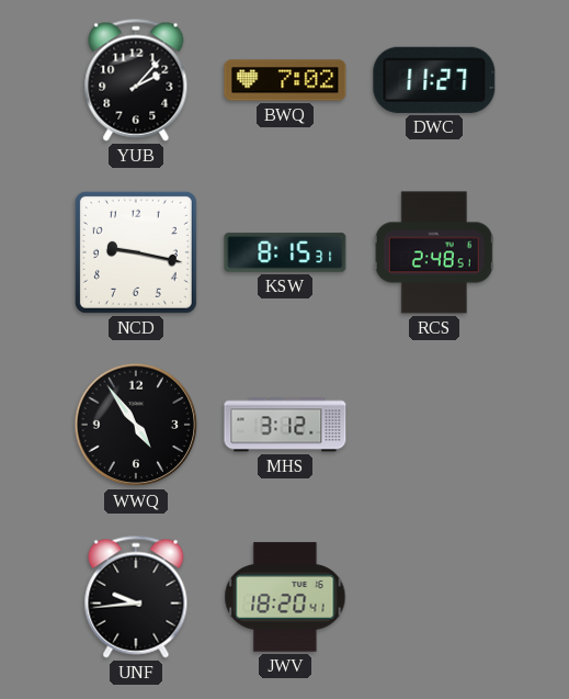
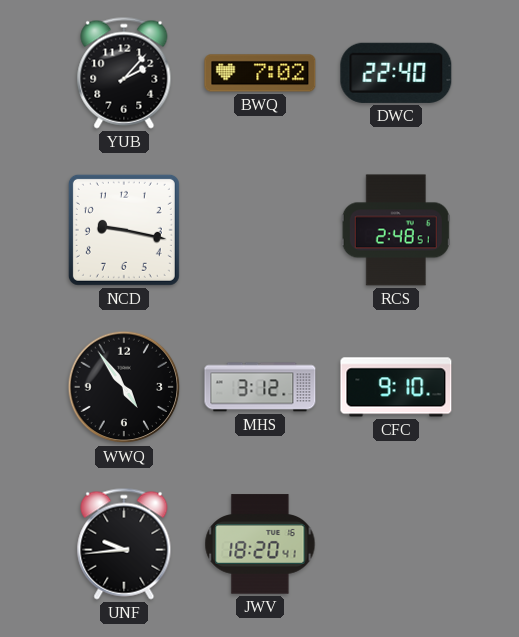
DWC: 11:27 -> 22:40 (396, 73)
KSW: 8:15 -> none (285, 252)
CFC: none -> 9:10 (396, 387)
